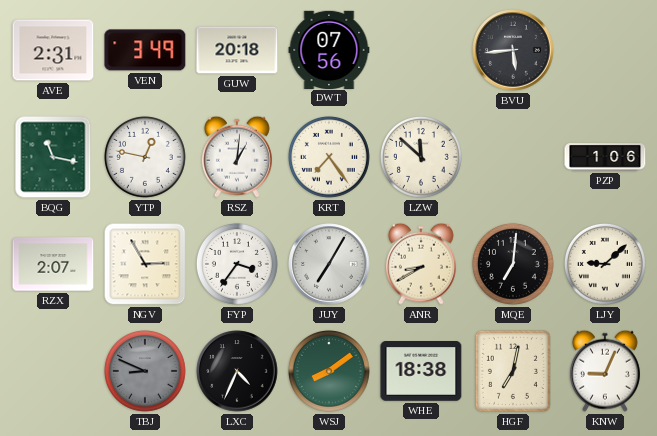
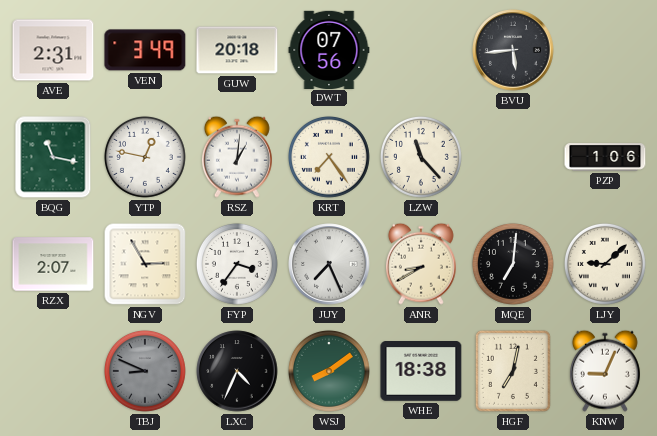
LZW: 11:52 -> 11:23 (421, 157)
JUY: 7:05 -> 7:26 (329, 264)
